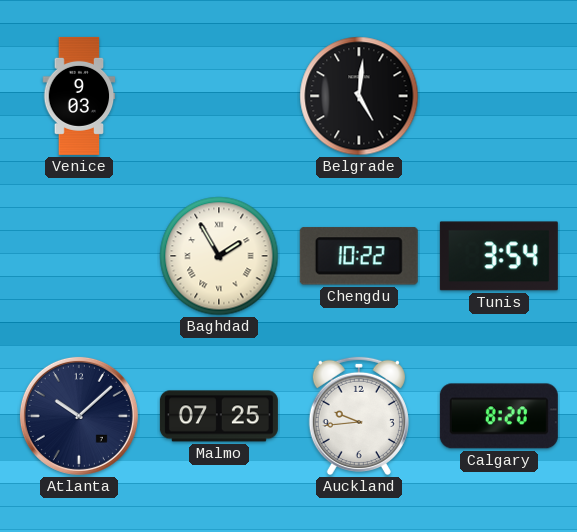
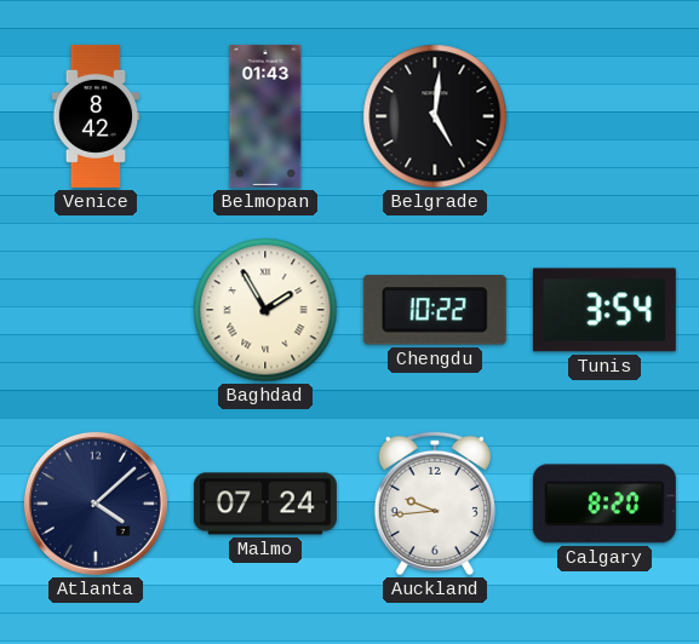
Venice: 9:03 -> 8:42 (96, 116)
Belmopan: none -> 01:43 (265, 116)
Atlanta: 10:08 -> 4:08 (96, 504)
Malmo: 07:25 -> 07:24 (265, 504)
